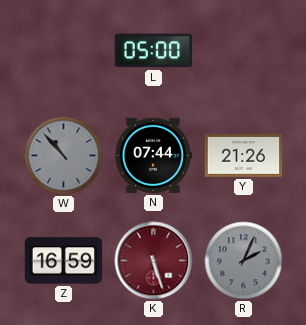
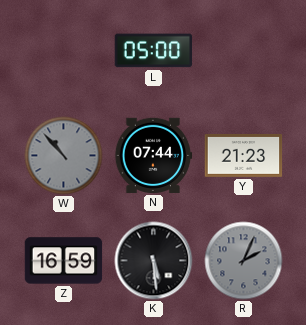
Y: 21:26 -> 21:23 (244, 156)
K: 5:27 -> 5:29 (154, 261)
K dial: burgundy -> black (154, 261)
